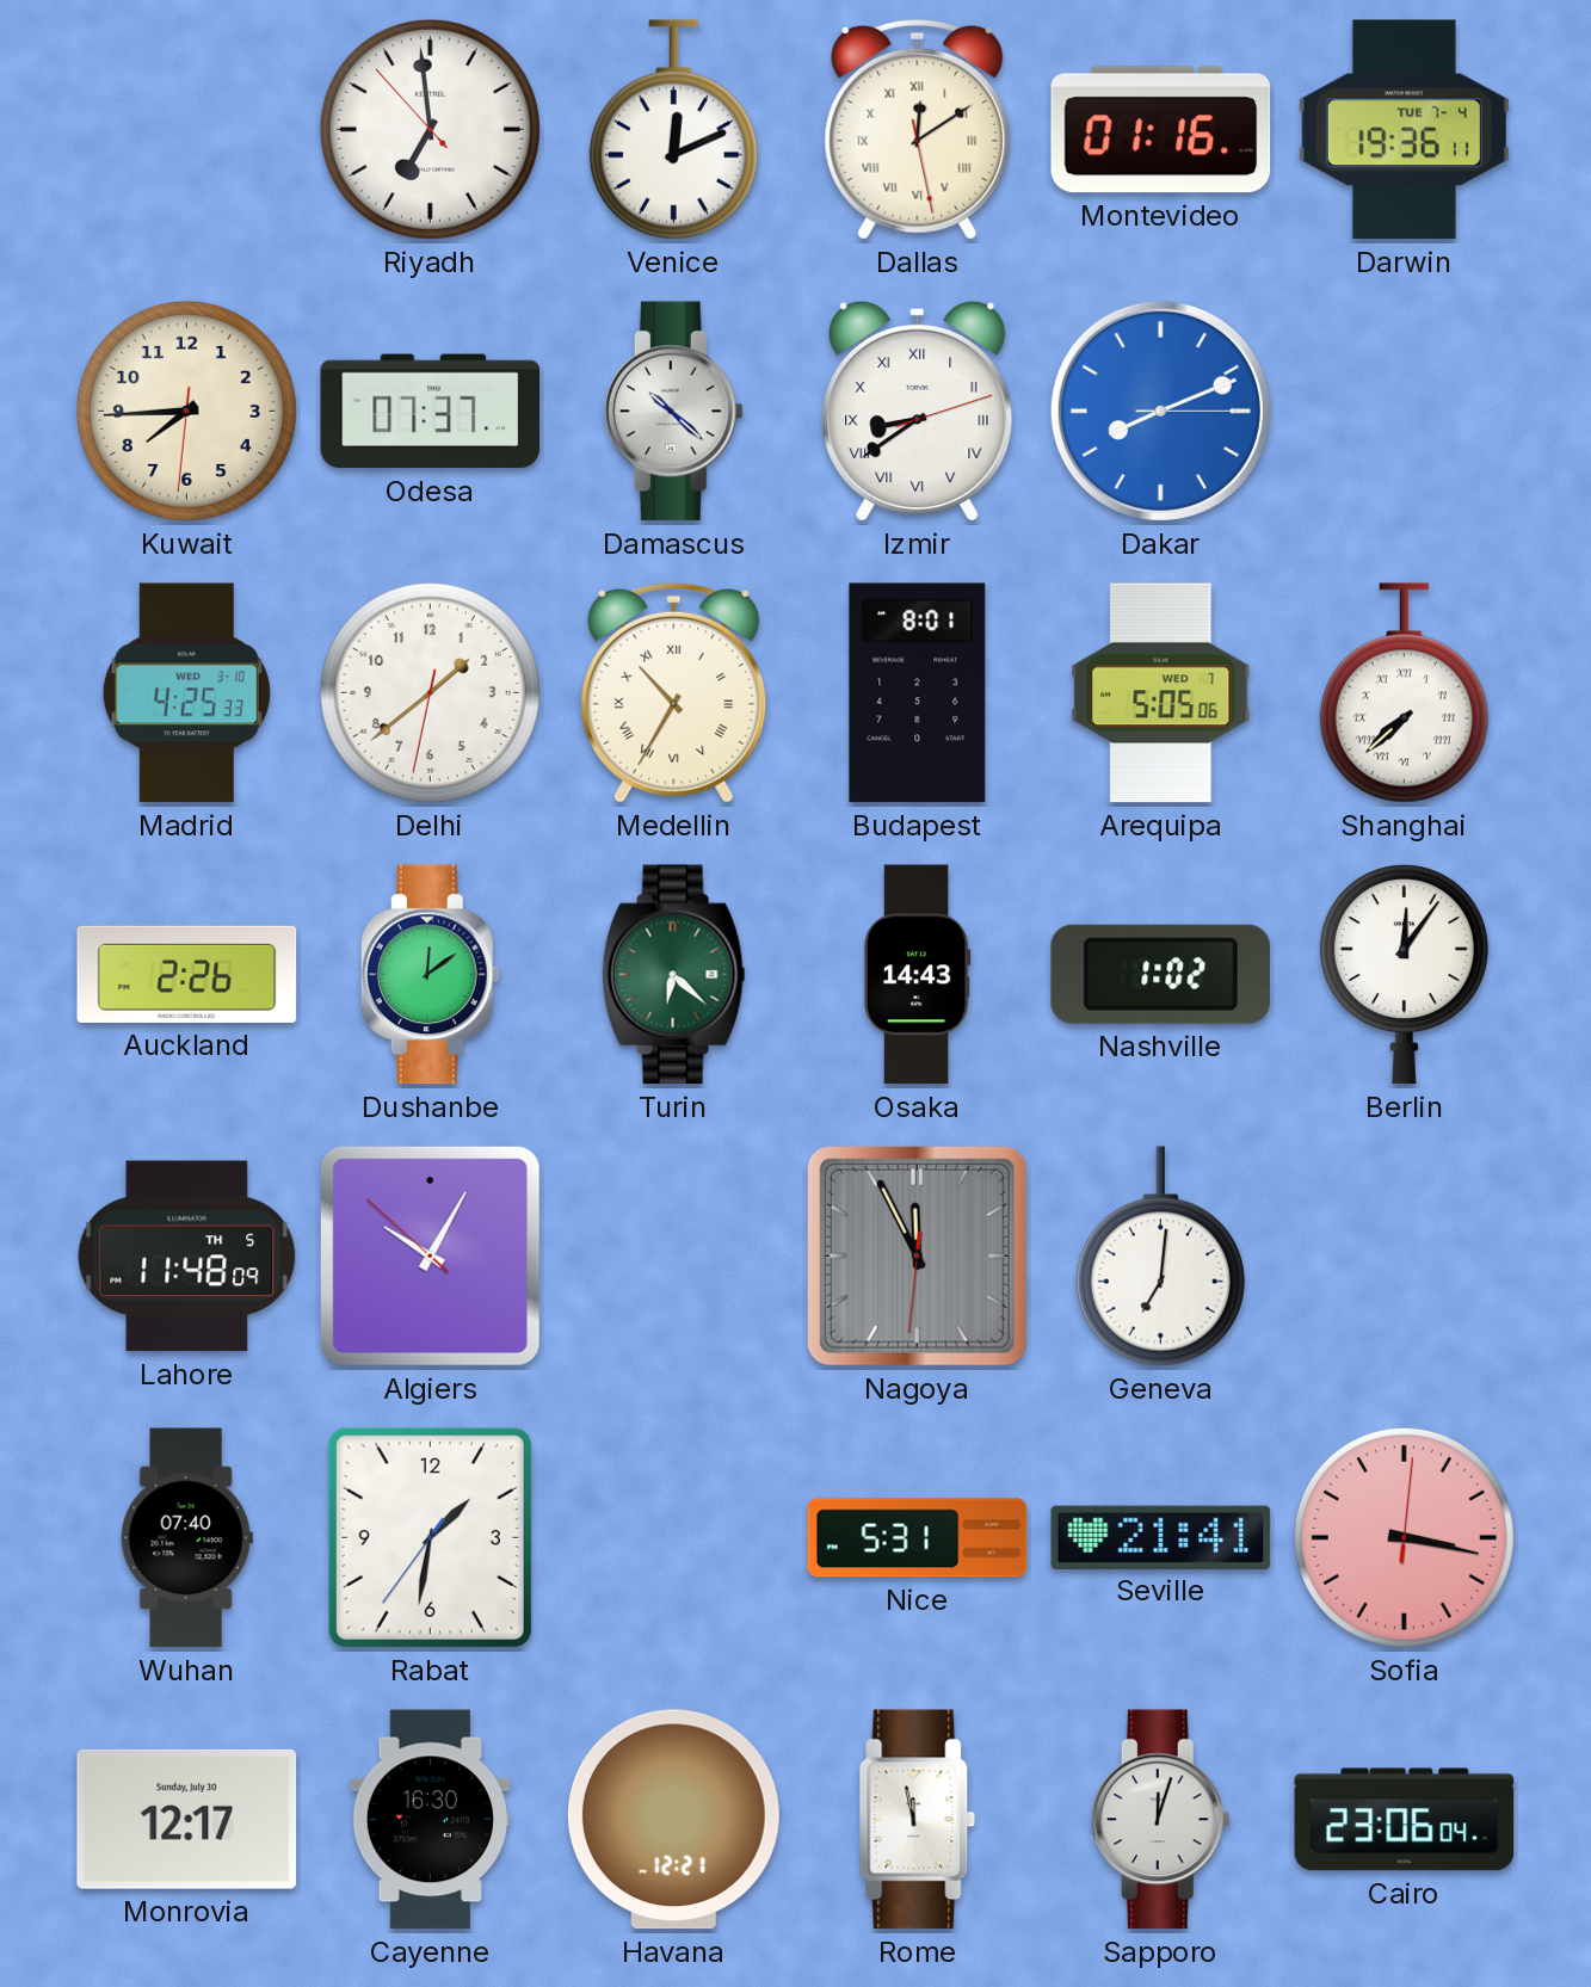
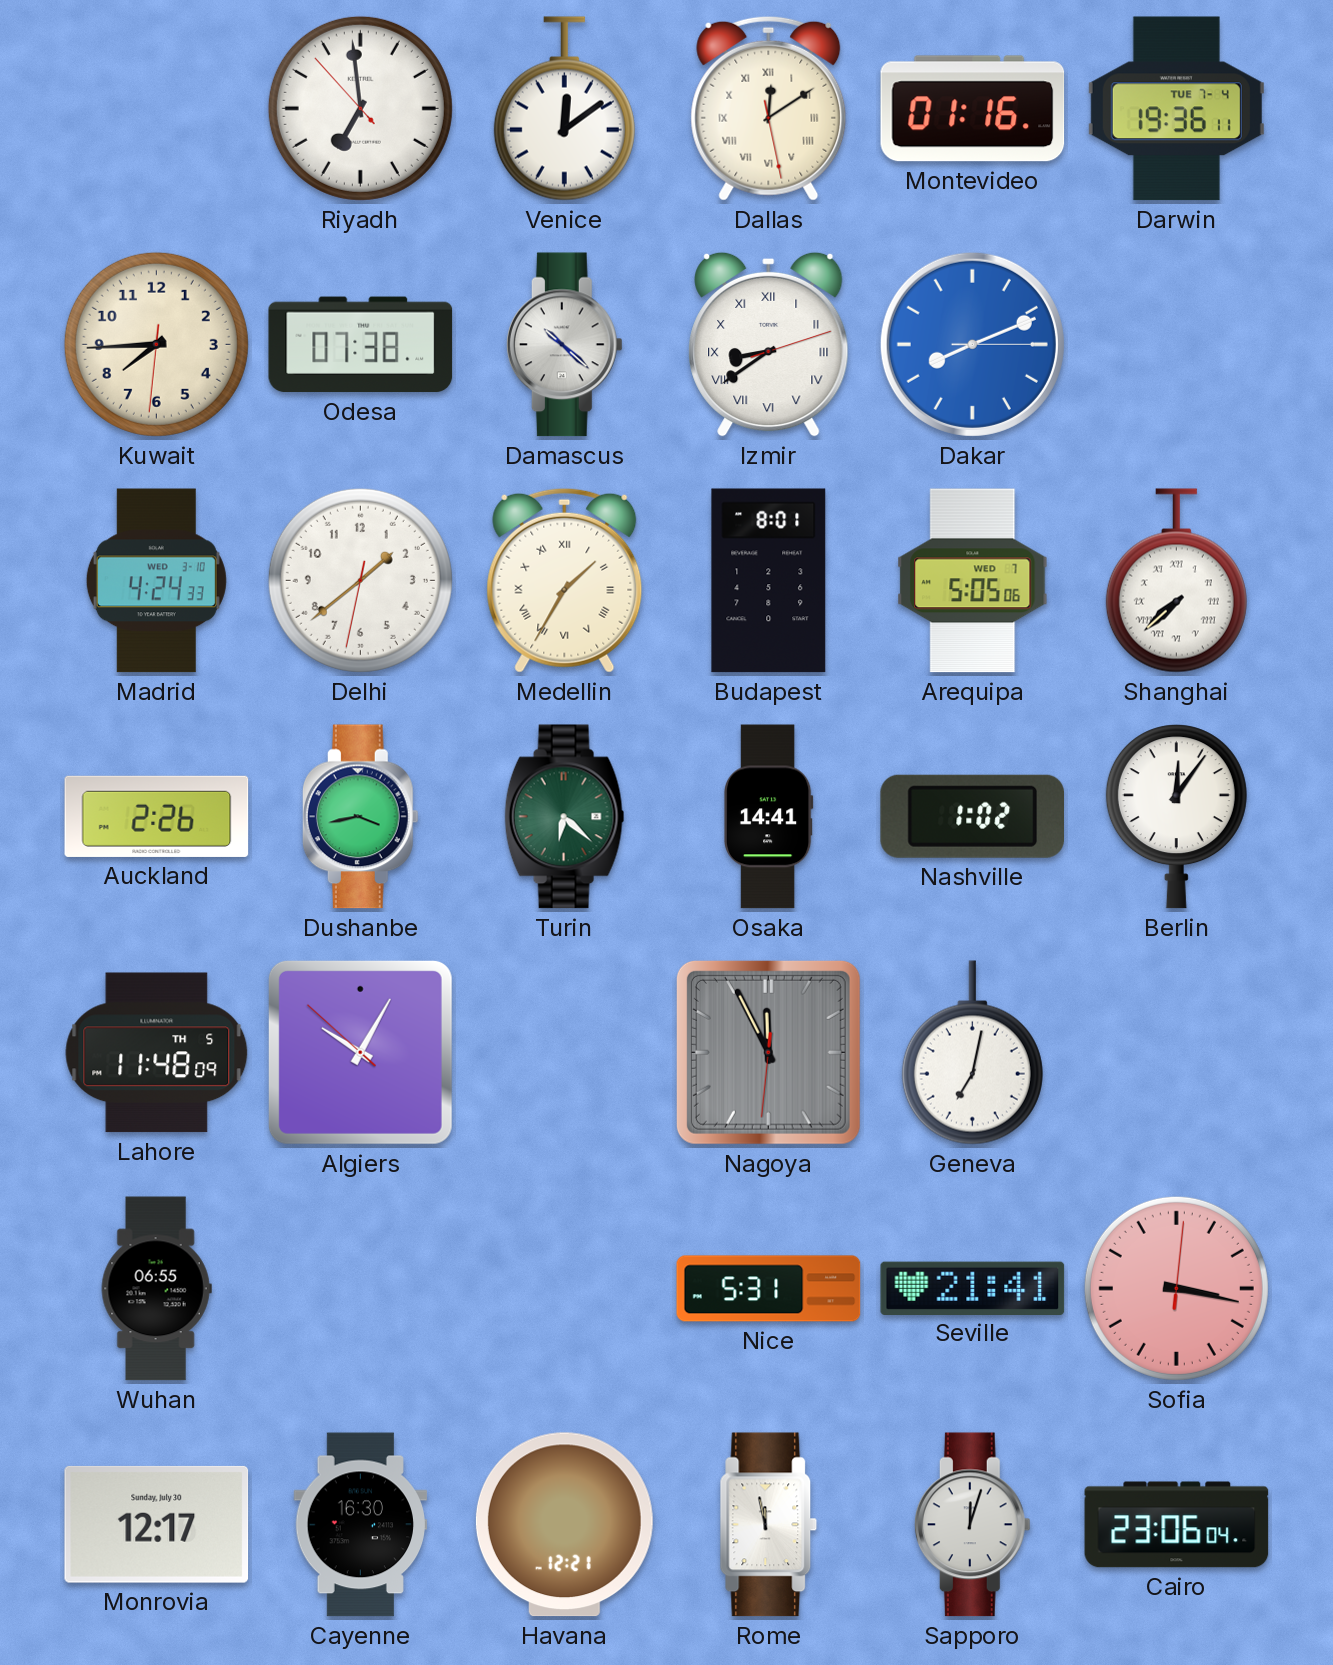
Venice: 12:11 -> 12:09 (564, 109)
Odesa: 07:37 -> 07:38 (361, 345)
Madrid: 4:25 -> 4:24 (156, 581)
Medellin: 10:35 -> 1:35 (565, 580)
Dushanbe: 12:09 -> 3:43 (360, 817)
Osaka: 14:43 -> 14:41 (768, 817)
Geneva: 7:01 -> 7:02 (972, 1053)
Wuhan: 07:40 -> 06:55 (156, 1289)
Rabat: 1:31 -> none (430, 1537)
